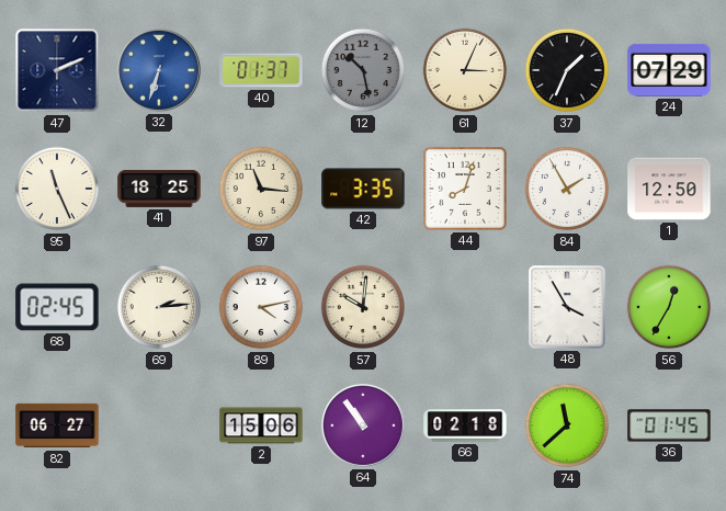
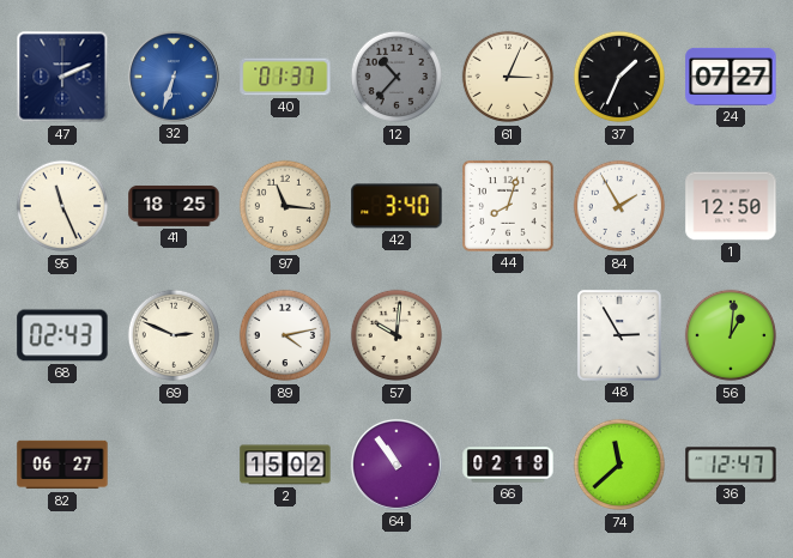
12: 10:28 -> 10:37 (396, 77)
24: 07:29 -> 07:27 (731, 77)
42: 3:35 -> 3:40 (396, 206)
68: 02:45 -> 02:43 (62, 335)
69: 2:14 -> 2:49 (174, 335)
48: 3:55 -> 2:55 (619, 335)
56: 12:35 -> 1:01 (731, 335)
2: 15:06 -> 15:02 (285, 465)
36: 01:45 -> 12:47 (731, 465)
